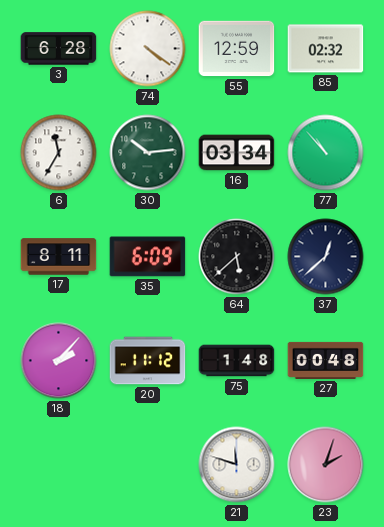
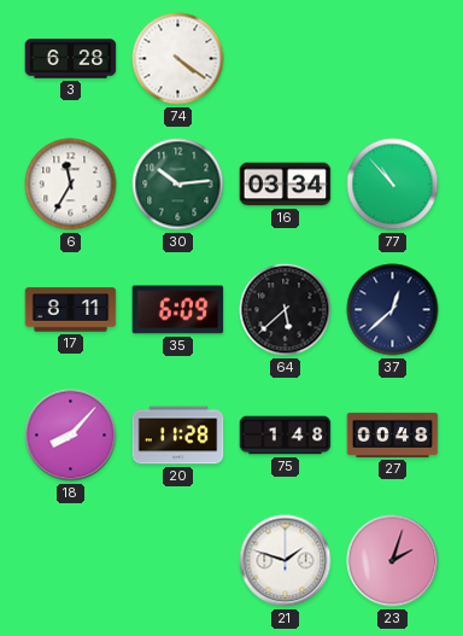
55: 12:59 -> none (237, 49)
85: 02:32 -> none (326, 49)
18: 2:07 -> 8:07 (71, 436)
20: 11:12 -> 11:28 (178, 436)
21: 11:48 -> 1:48 (286, 561)
